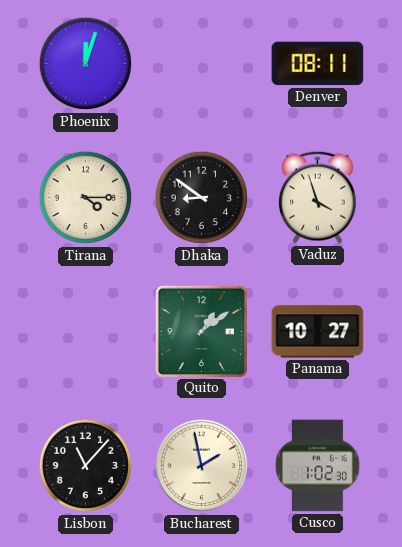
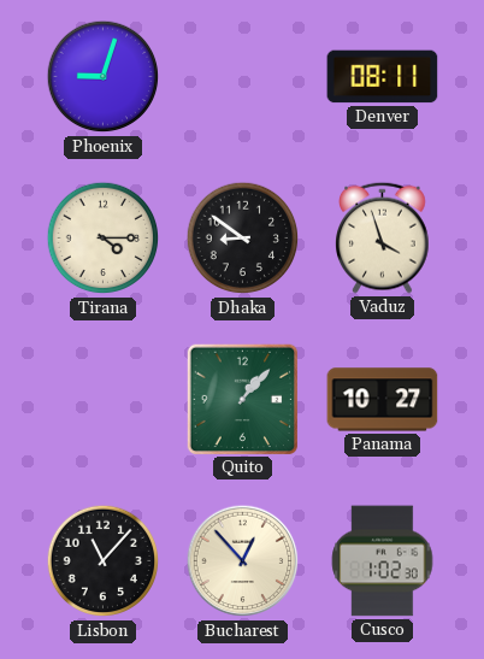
Phoenix: 12:03 -> 9:03 (104, 77)
Quito: 1:09 -> 1:07 (242, 399)
Bucharest: 1:58 -> 12:53 (243, 561)
